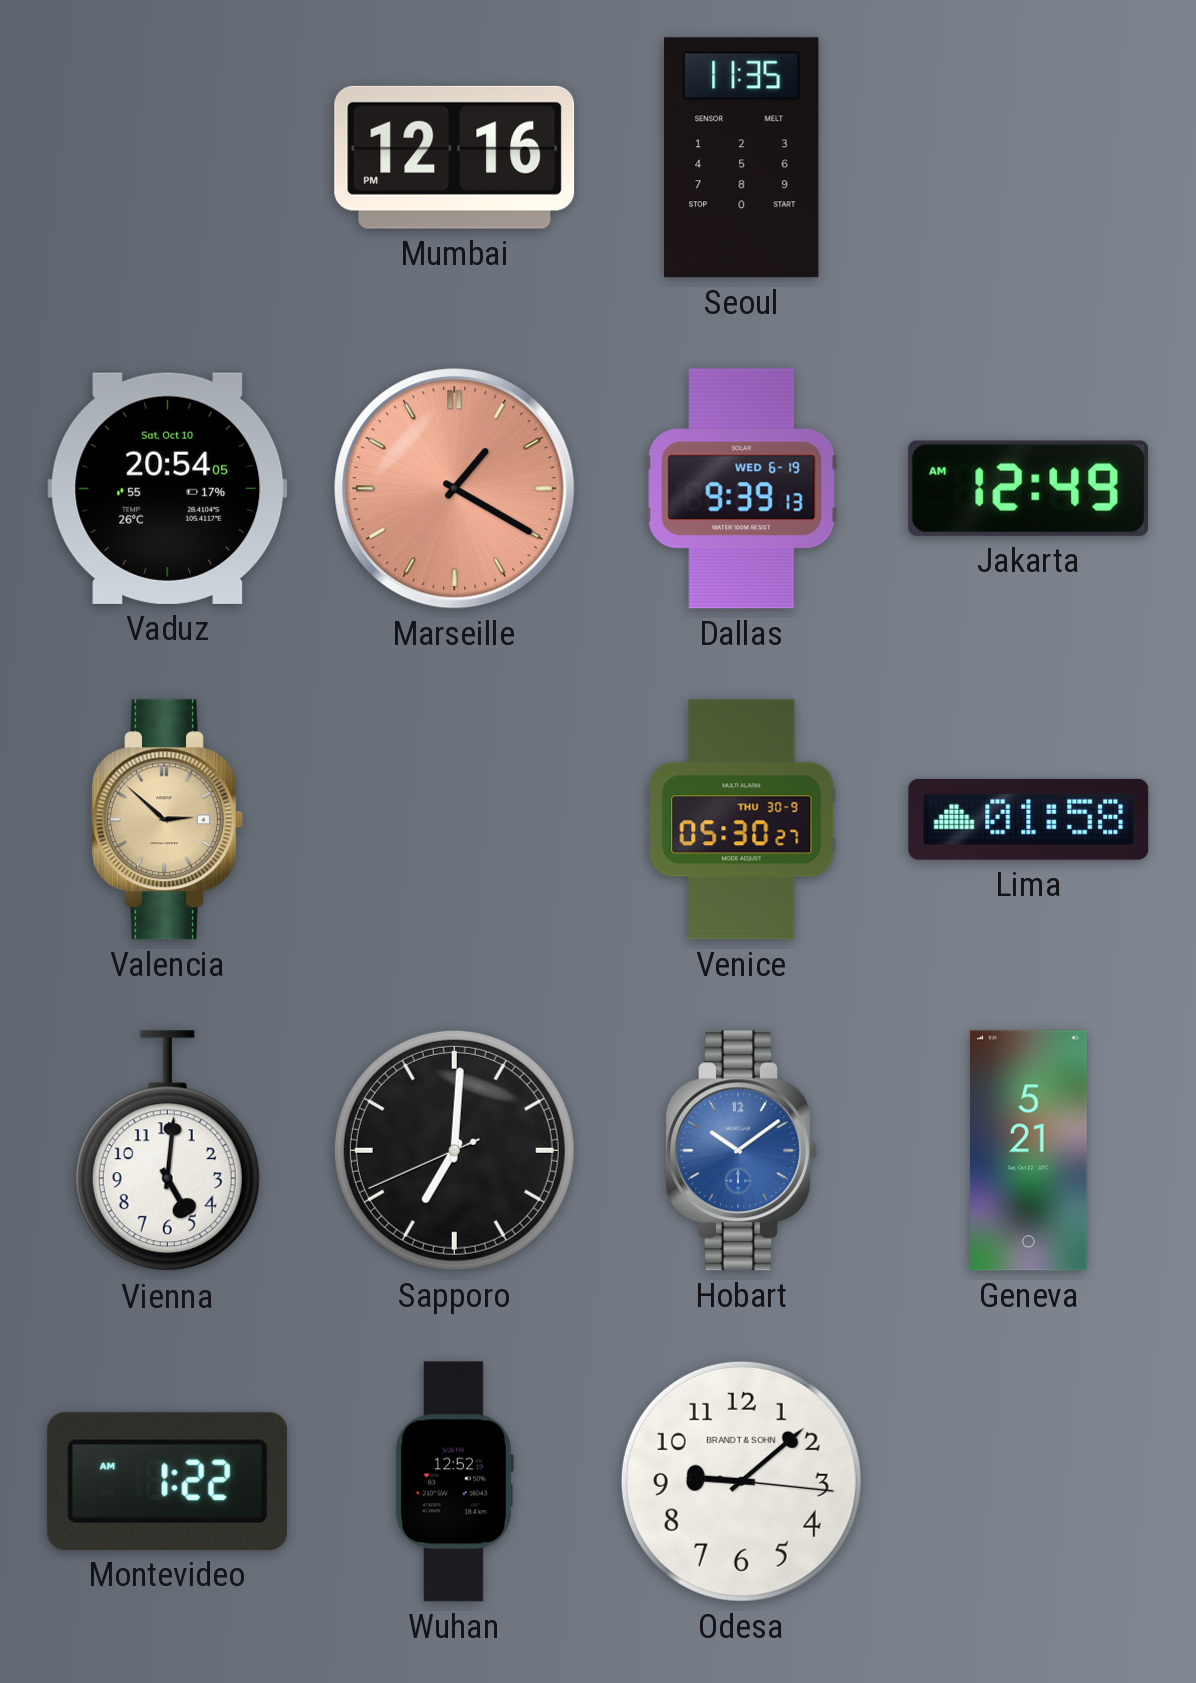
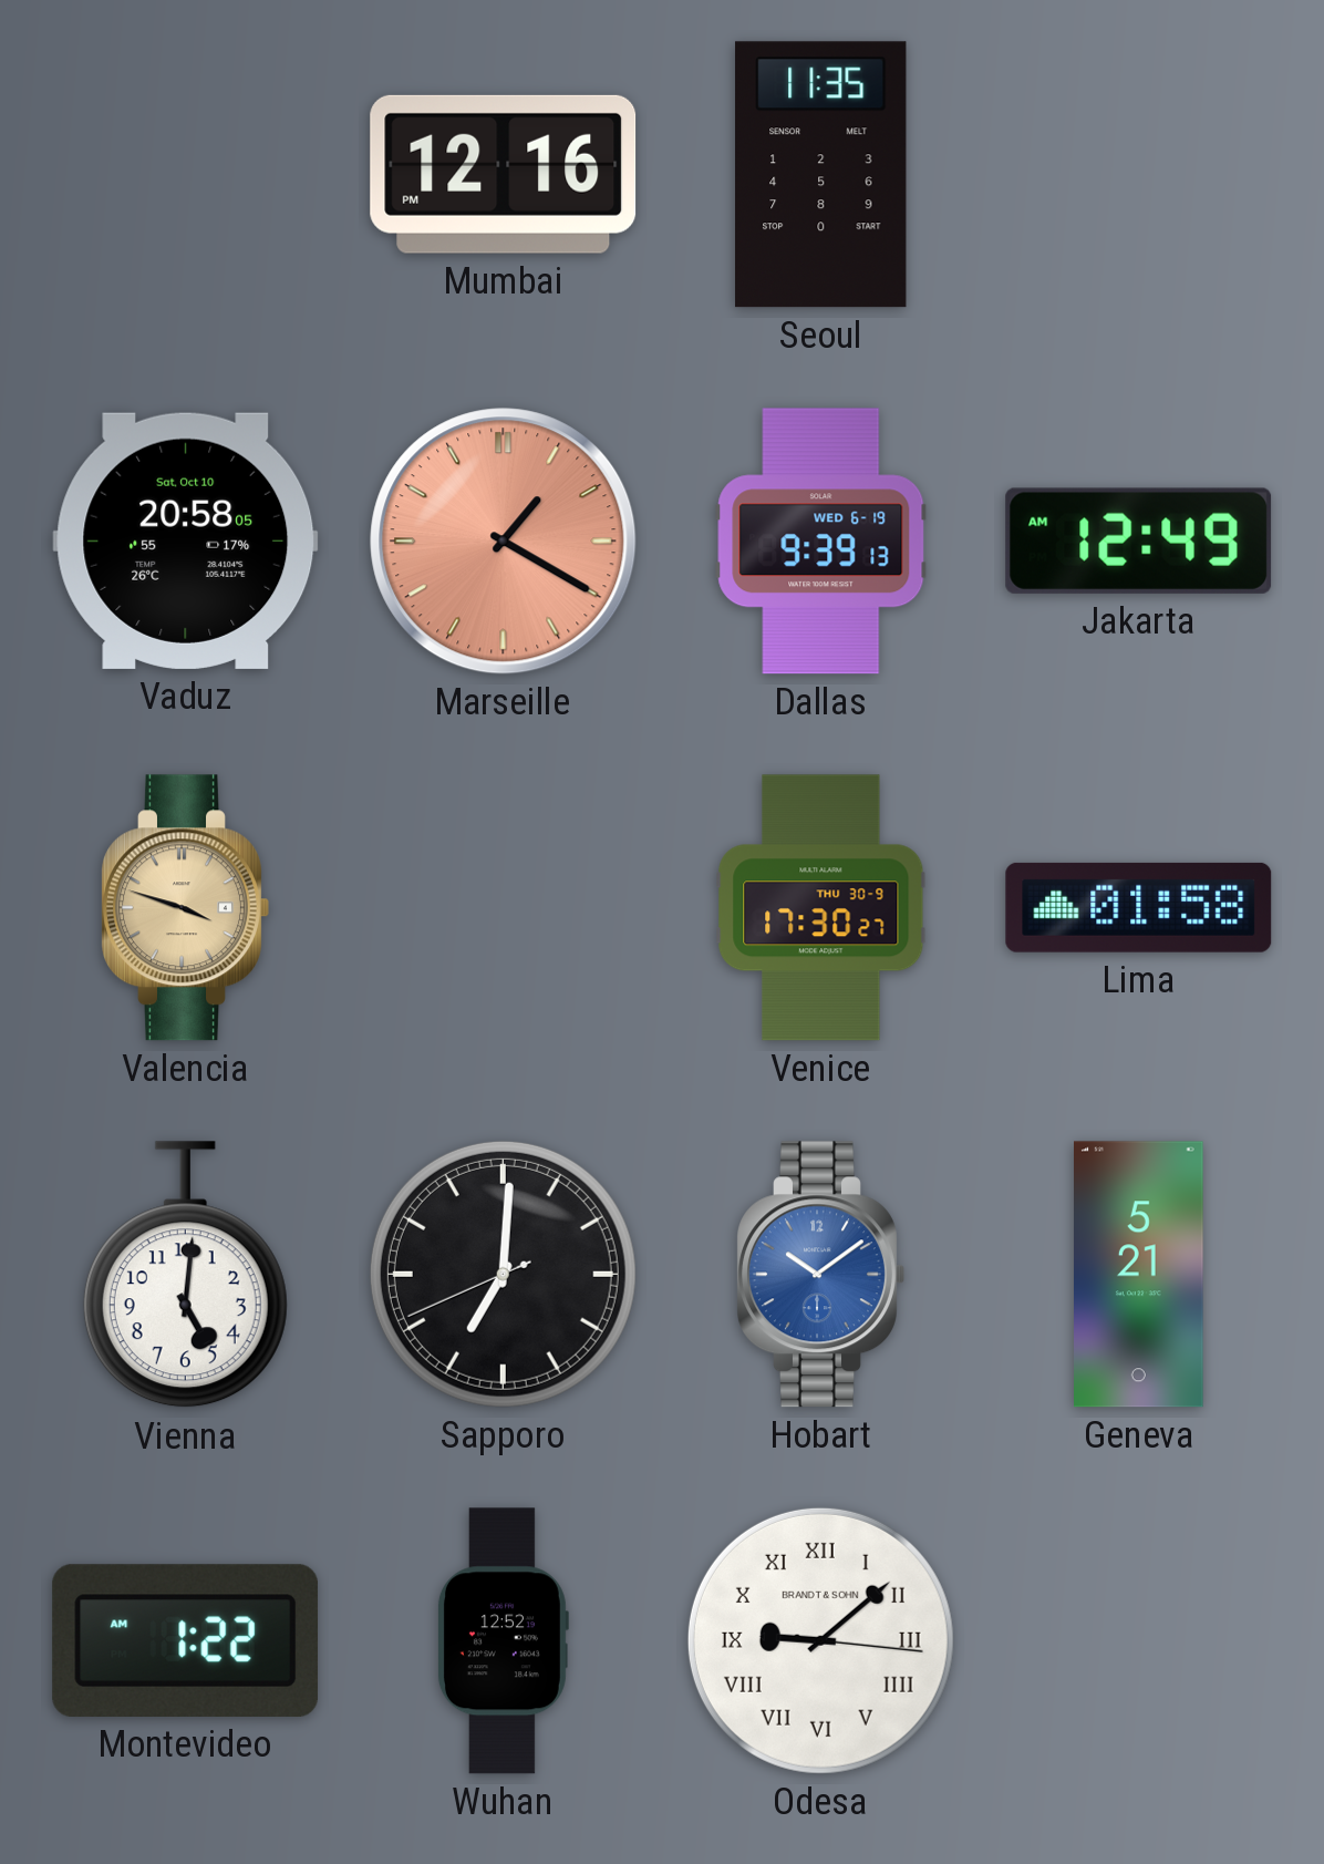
Vaduz: 20:54 -> 20:58 (186, 540)
Valencia: 2:52 -> 3:48 (185, 908)
Venice: 05:30 -> 17:30 (821, 908)
Odesa numerals: Arabic -> Roman (820, 1640)
